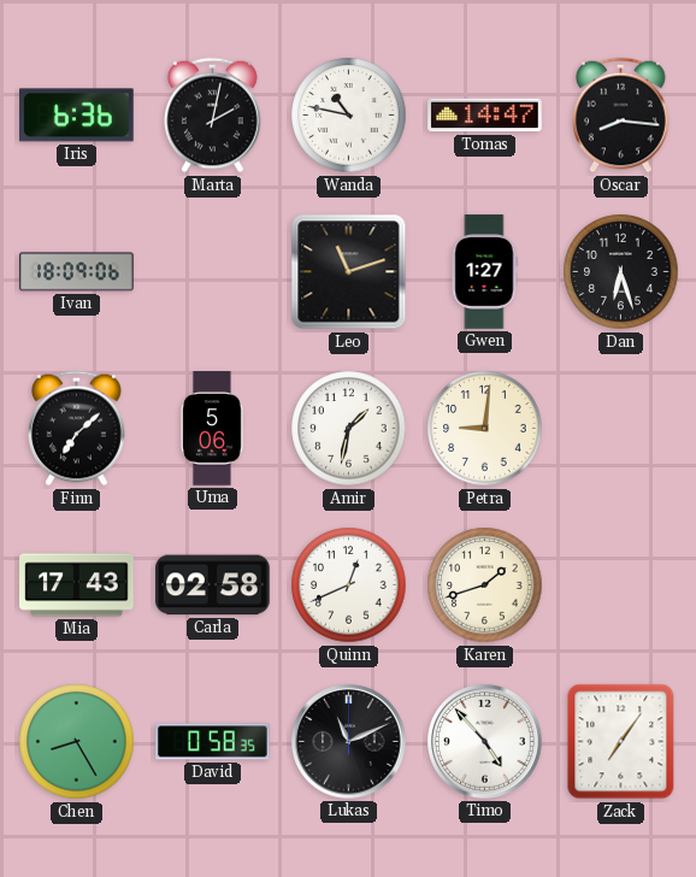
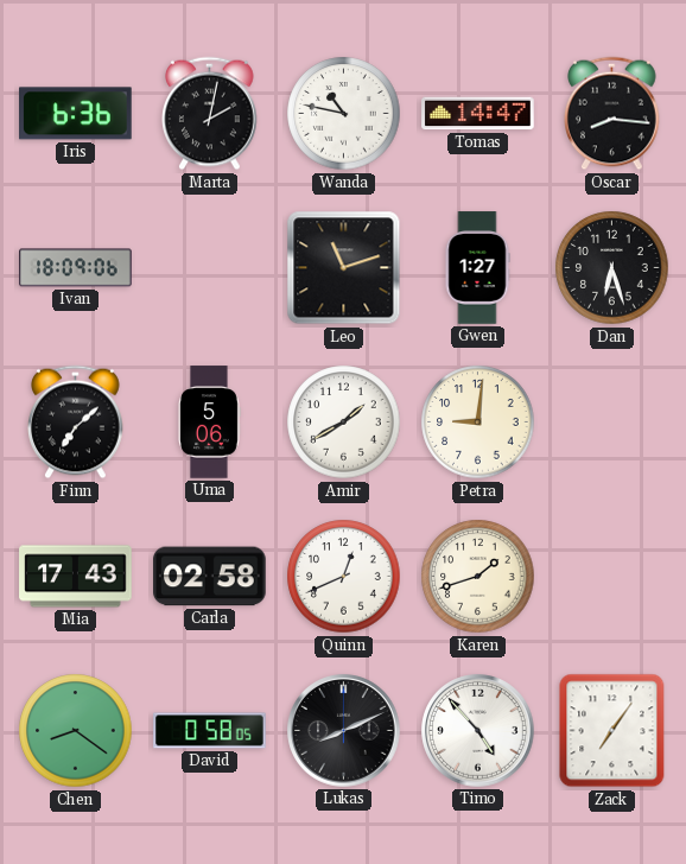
Amir: 1:32 -> 1:40 (344, 423)
Chen: 8:25 -> 8:21 (76, 731)
David: 0:58:35 -> 0:58:05 (210, 731)
Lukas: 11:11 -> 8:11 (344, 731)
